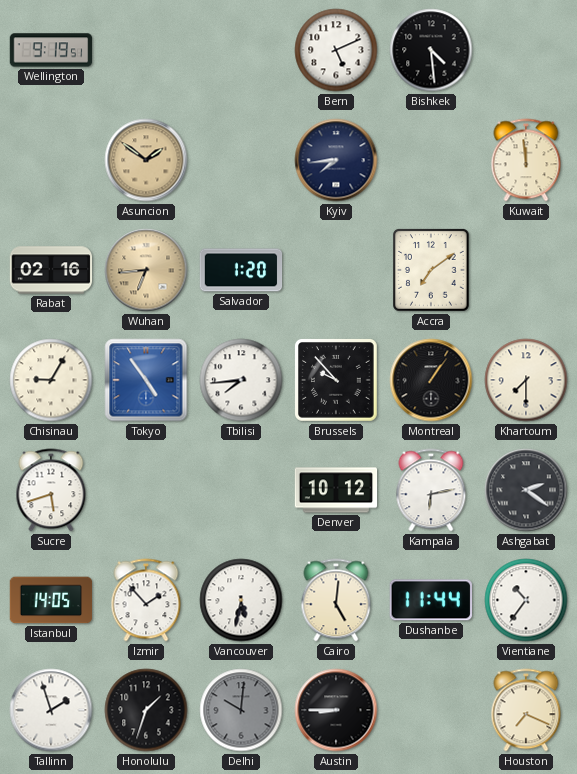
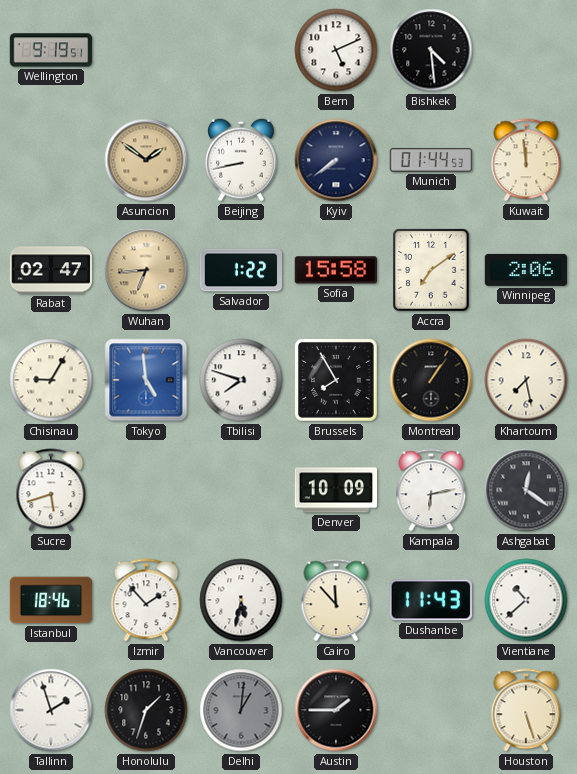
Beijing: none -> 8:43 (242, 160)
Kyiv: 7:44 -> 7:39 (336, 160)
Munich: none -> 01:44 (431, 160)
Rabat: 02:16 -> 02:47 (51, 270)
Salvador: 1:20 -> 1:22 (241, 270)
Sofia: none -> 15:58 (335, 270)
Winnipeg: none -> 2:06 (526, 270)
Tokyo: 4:54 -> 4:59 (146, 380)
Tbilisi: 7:44 -> 7:48 (241, 380)
Brussels: 9:53 -> 7:55 (336, 380)
Khartoum: 7:30 -> 7:28 (526, 380)
Denver: 10:12 -> 10:09 (336, 490)
Ashgabat: 2:21 -> 12:21 (526, 490)
Istanbul: 14:05 -> 18:46 (51, 600)
Cairo: 5:01 -> 11:53 (336, 600)
Dushanbe: 11:44 -> 11:43 (431, 600)
Vientiane: 10:36 -> 10:38 (526, 600)
Delhi: 10:01 -> 1:01 (241, 710)
Austin: 8:45 -> 1:45 (336, 710)
Houston: 7:19 -> 5:27 (526, 710)
